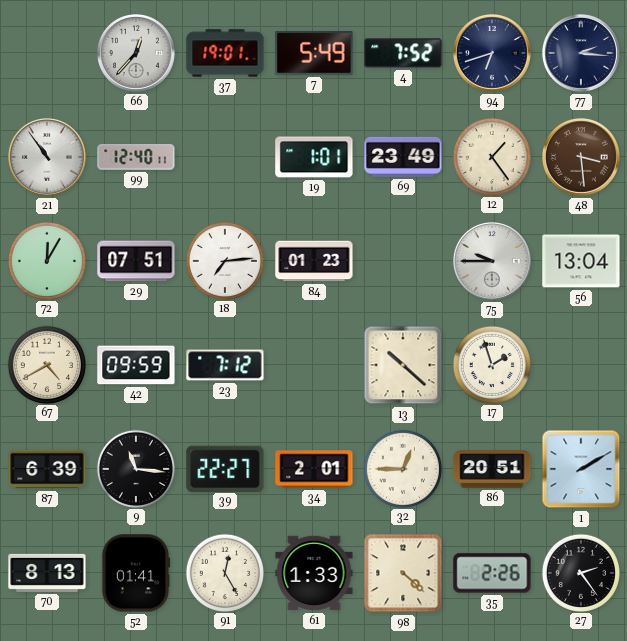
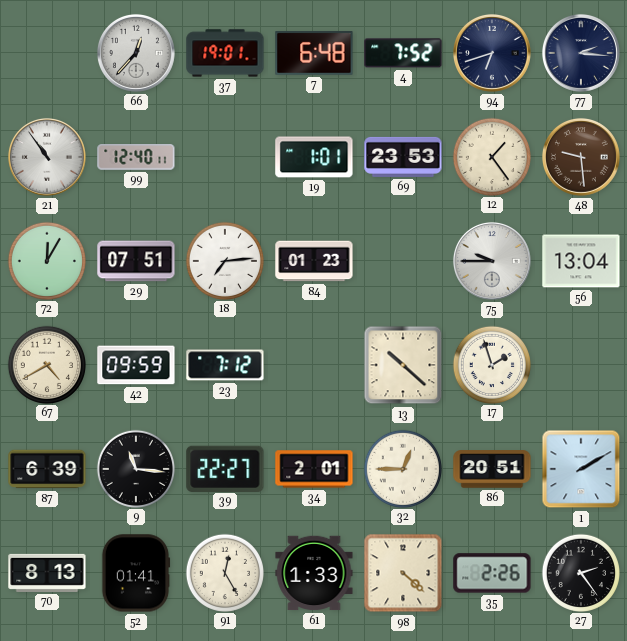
7: 5:49 -> 6:48 (314, 53)
69: 23:49 -> 23:53 (403, 157)
48: 3:29 -> 9:29 (581, 157)
